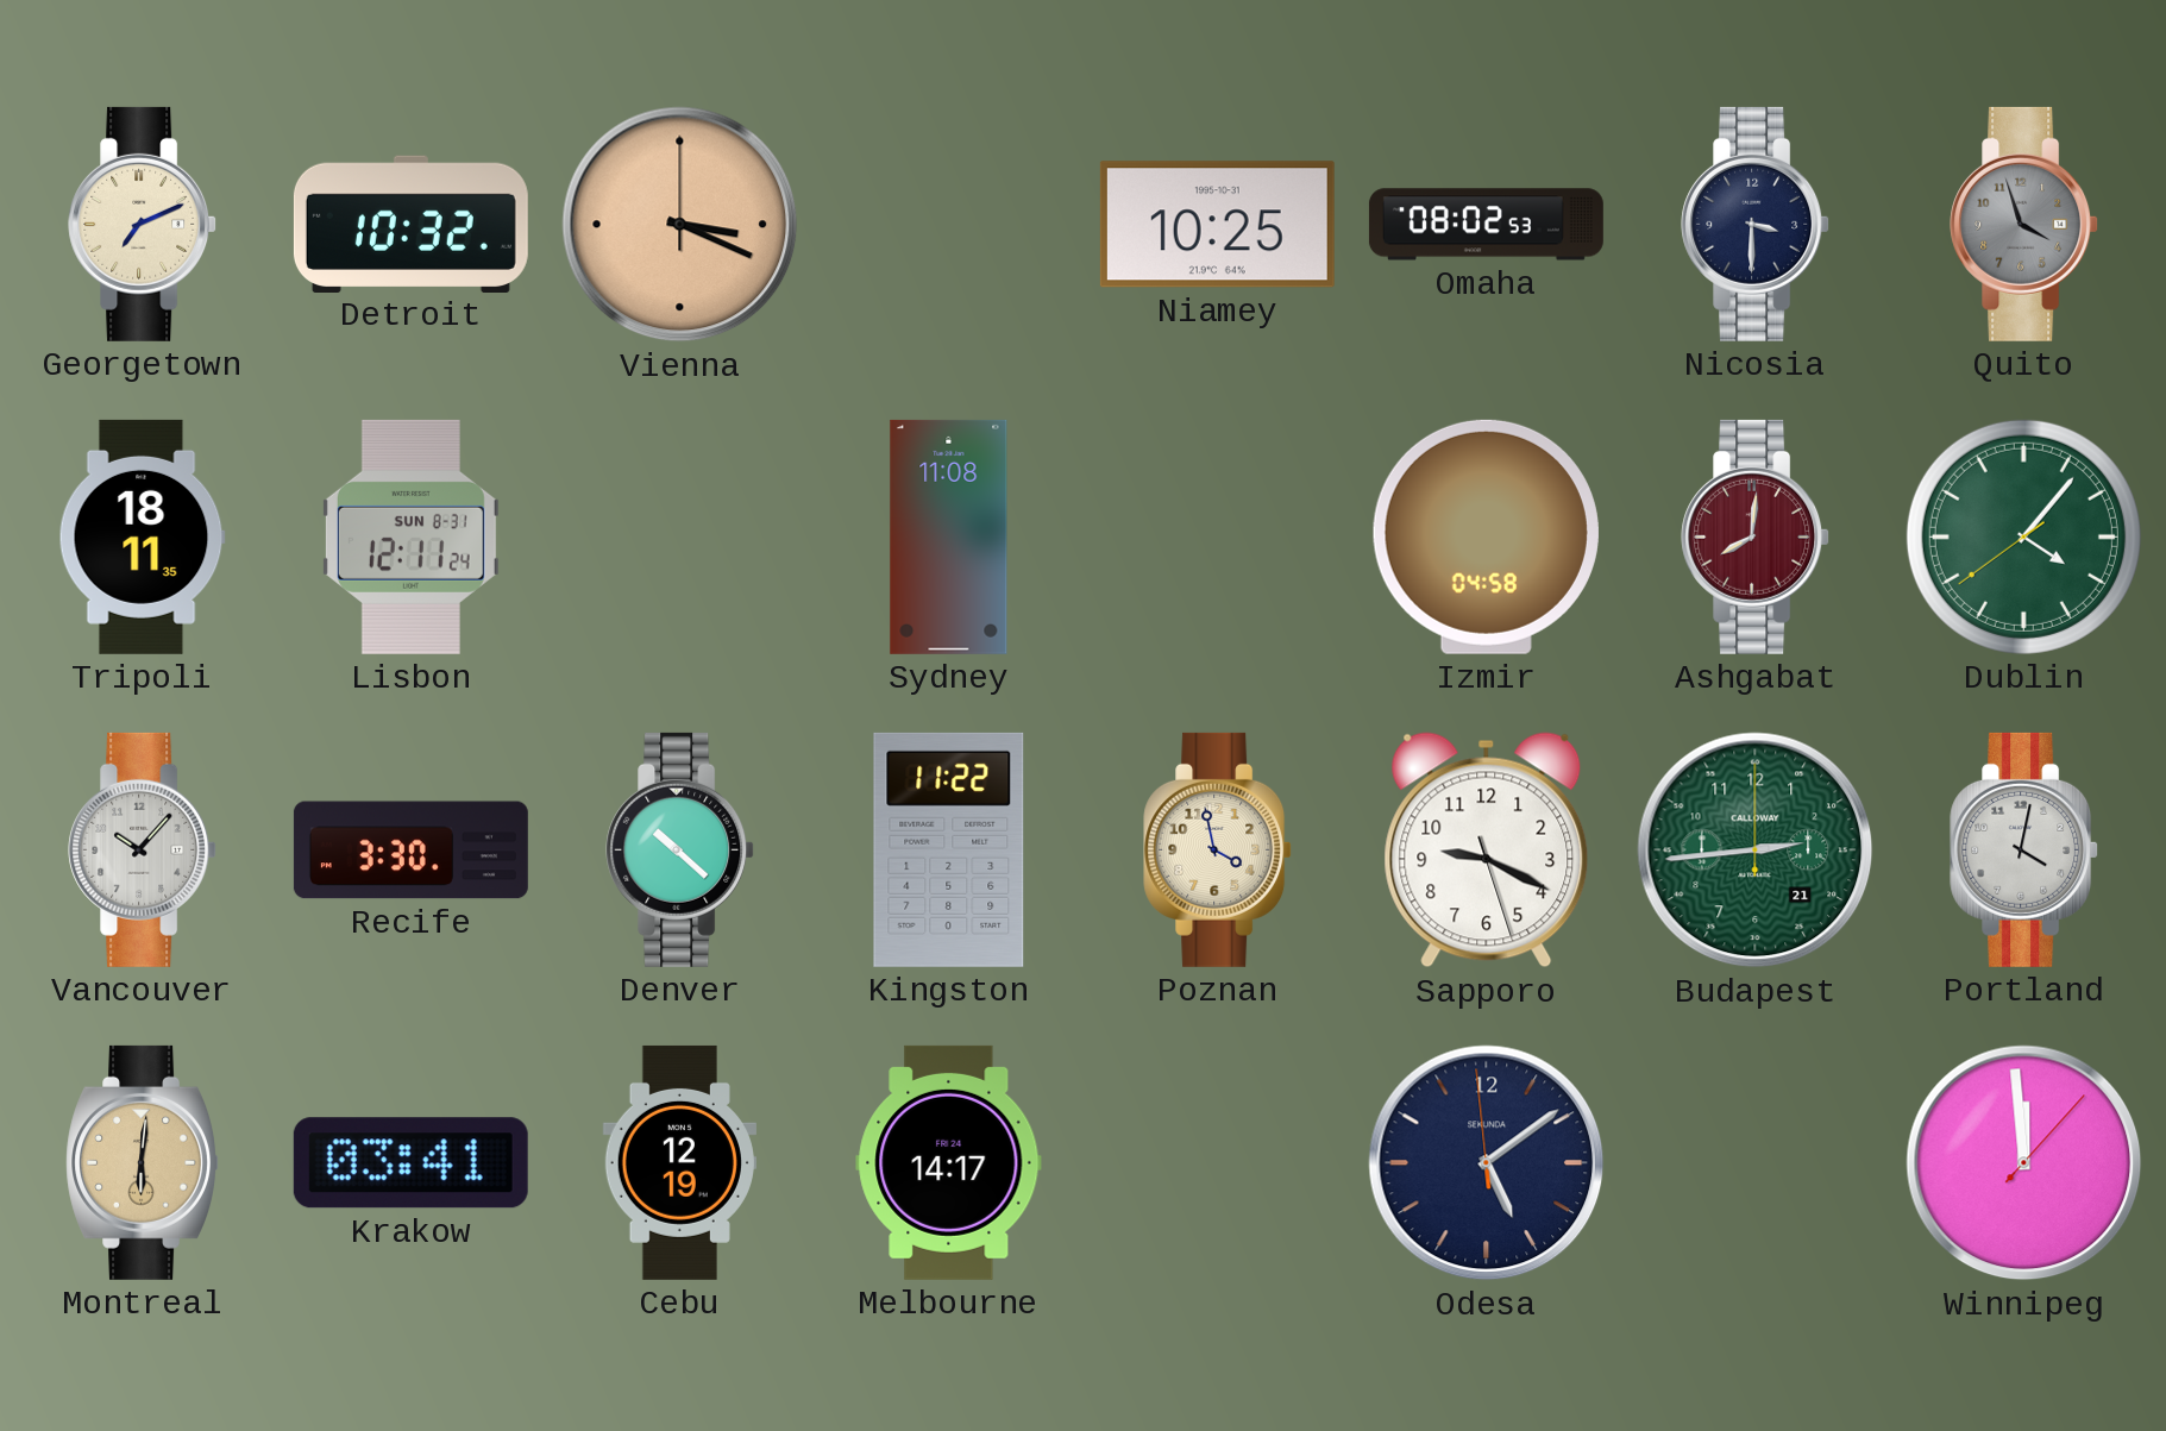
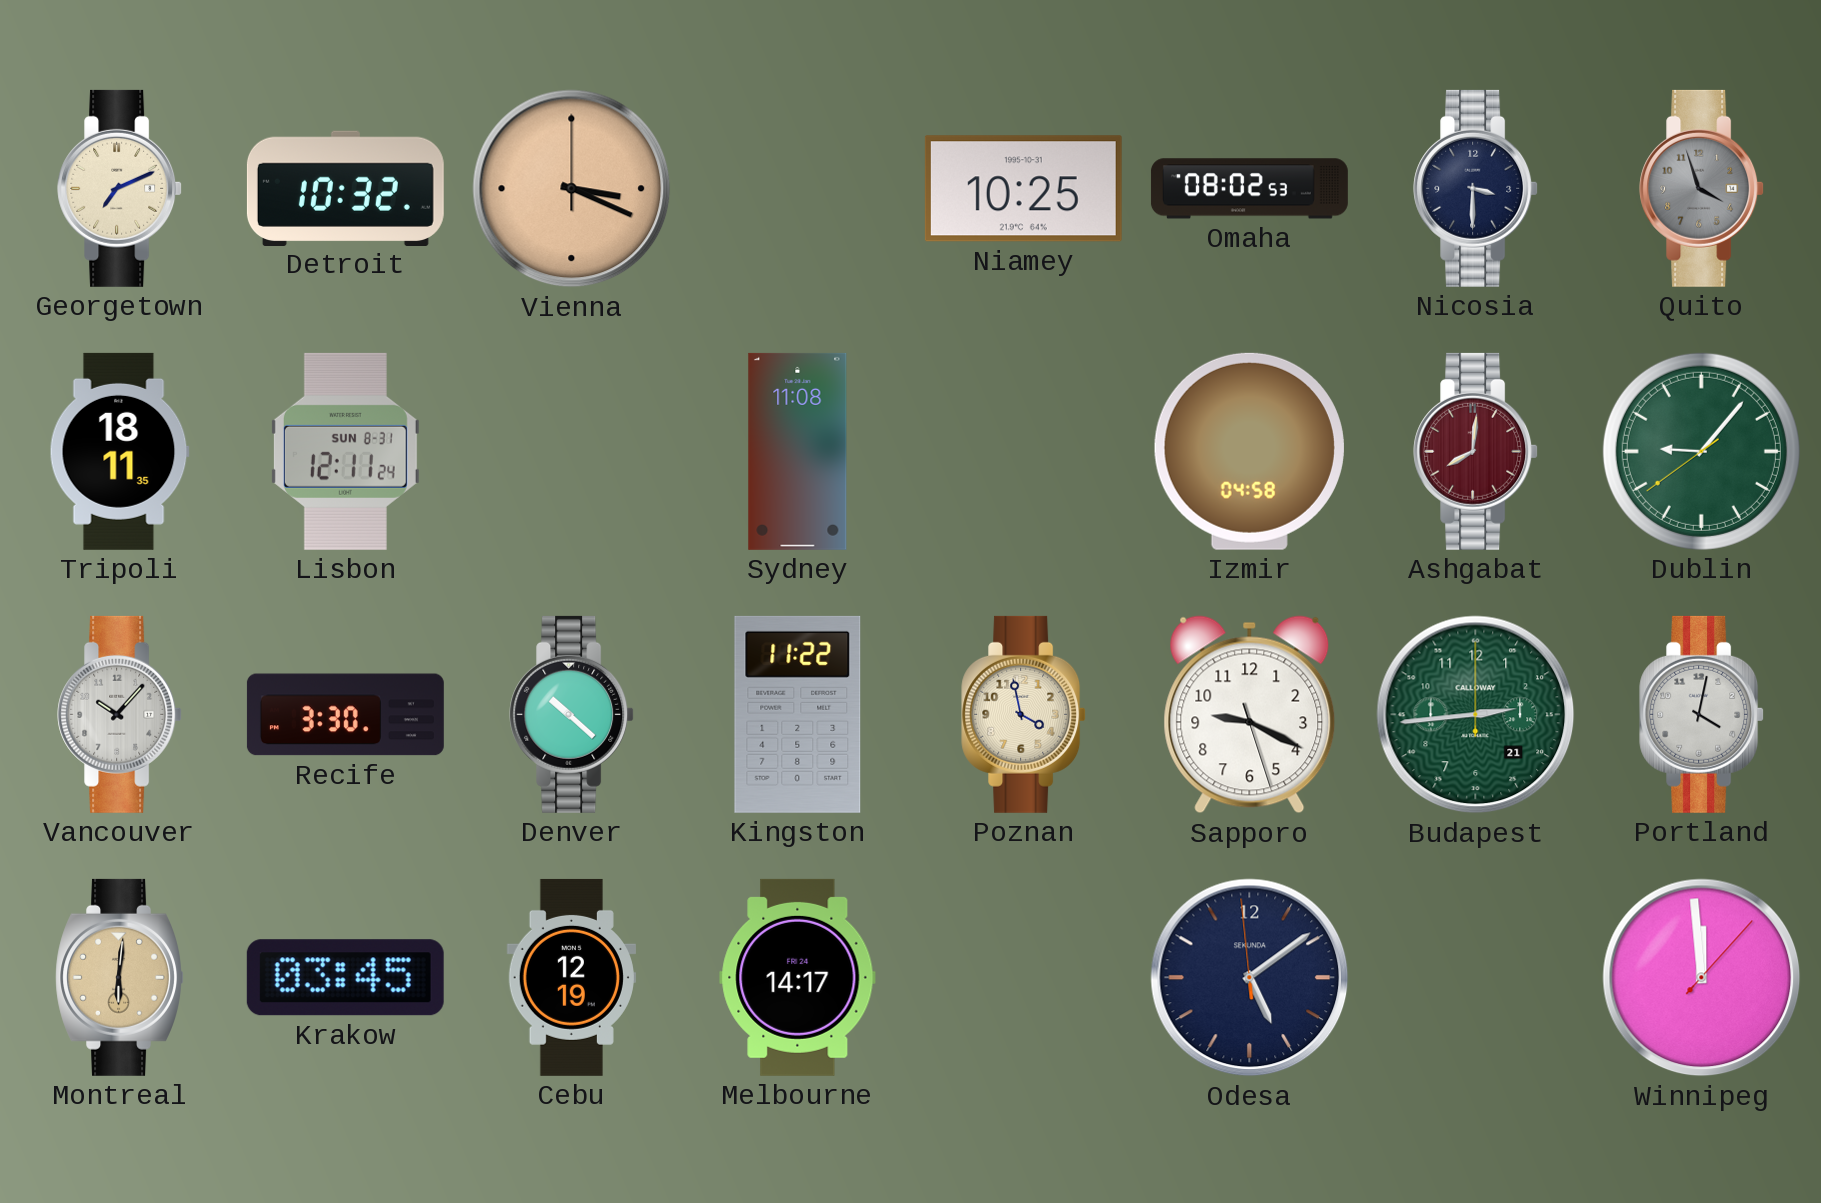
Dublin: 4:06 -> 9:06 (1701, 451)
Krakow: 03:41 -> 03:45 (345, 978)
